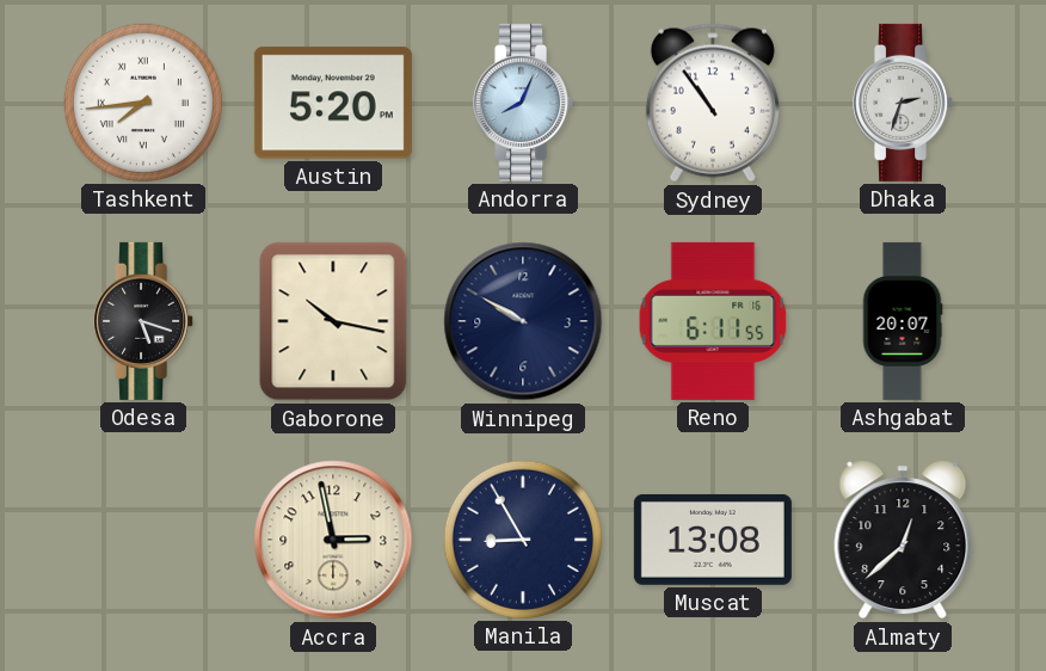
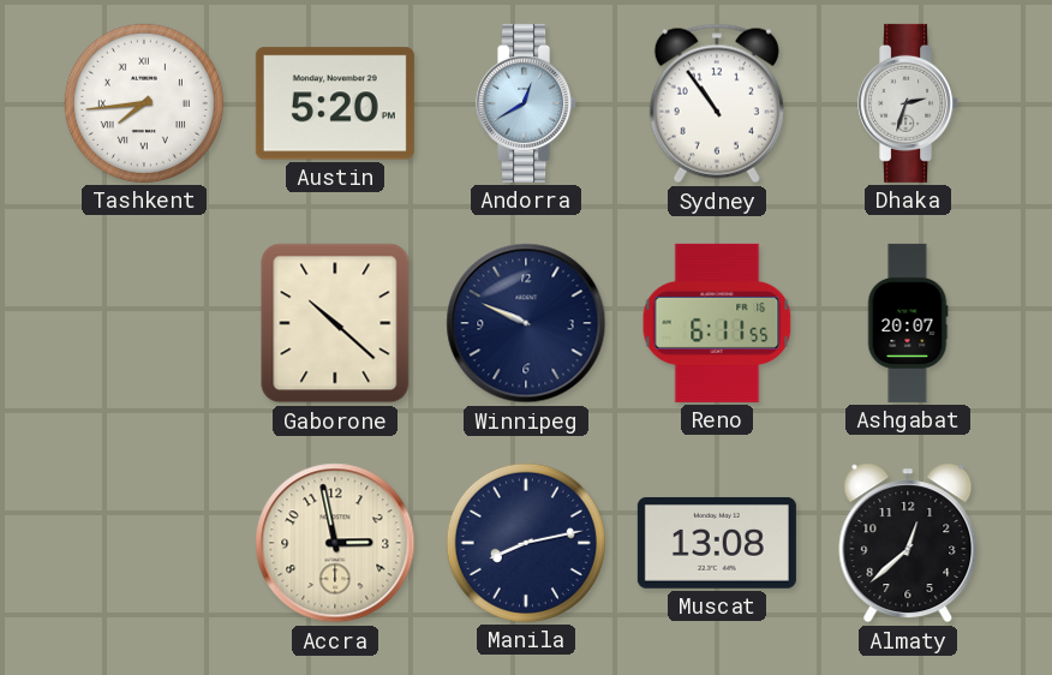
Andorra: 8:04 -> 12:40 (527, 103)
Odesa: 5:18 -> none (144, 321)
Gaborone: 10:17 -> 10:22 (335, 323)
Winnipeg: 9:50 -> 9:49 (526, 323)
Manila: 8:55 -> 8:13 (526, 543)
